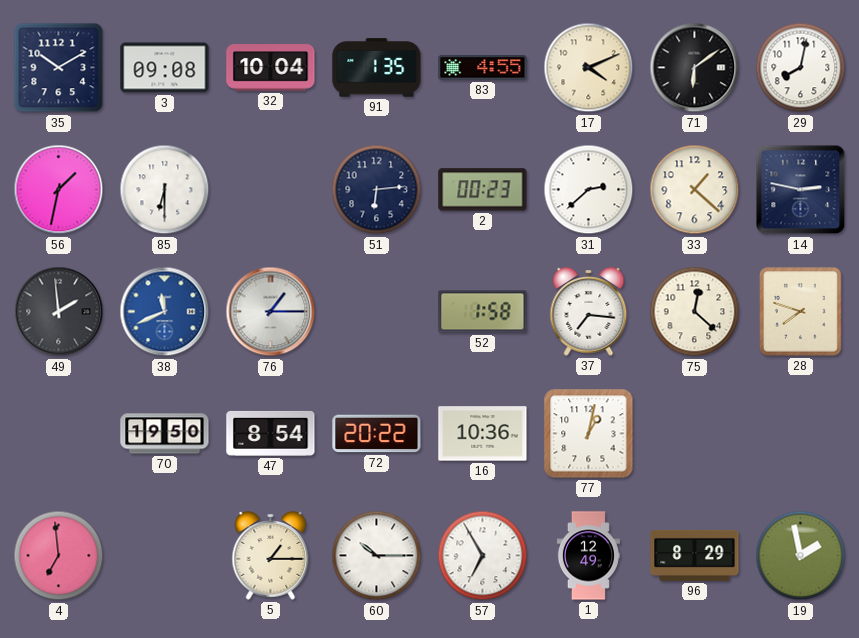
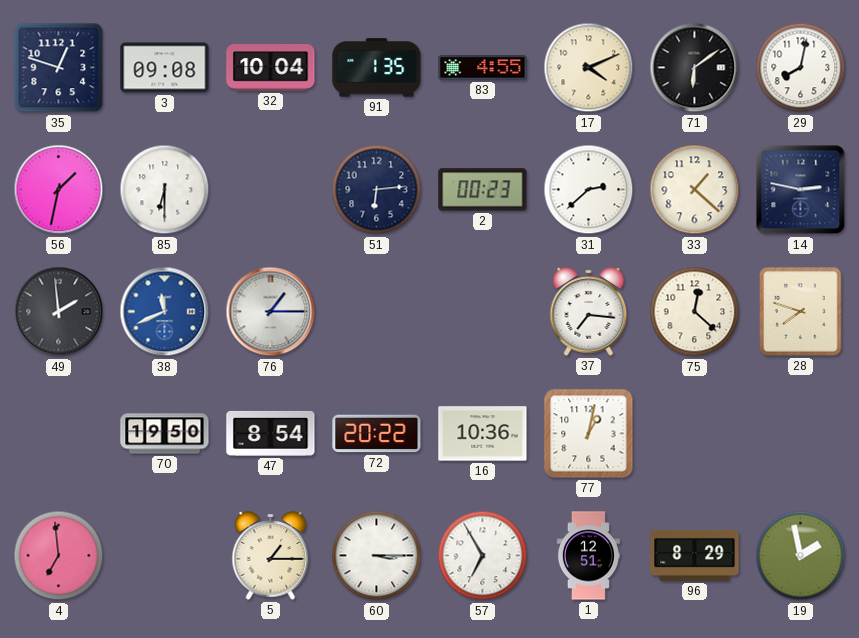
35: 10:10 -> 12:48 (59, 68)
52: 1:58 -> none (483, 312)
60: 10:15 -> 3:15 (377, 556)
1: 12:49 -> 12:51 (588, 556)
